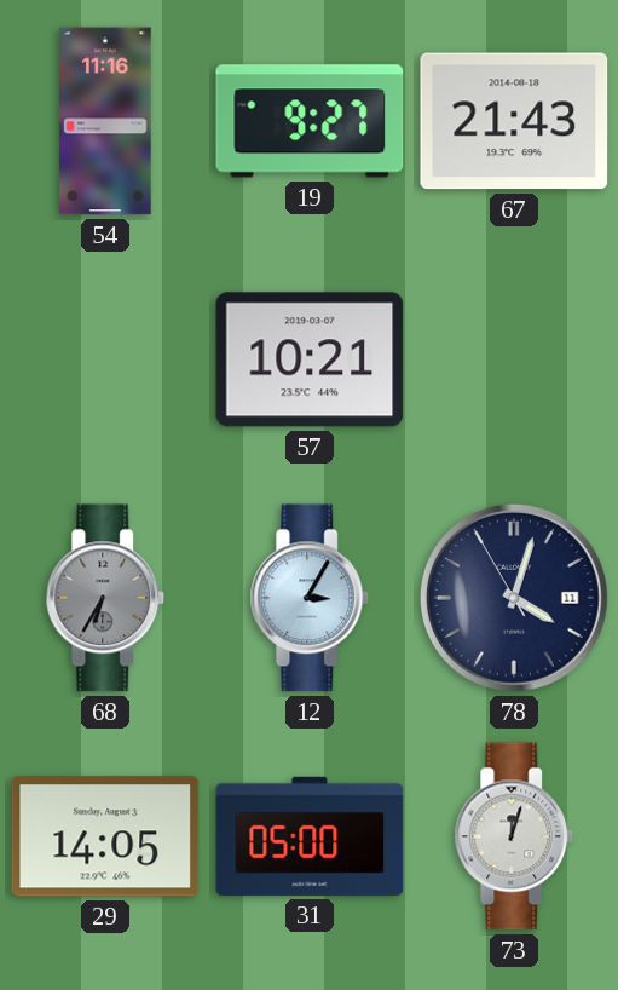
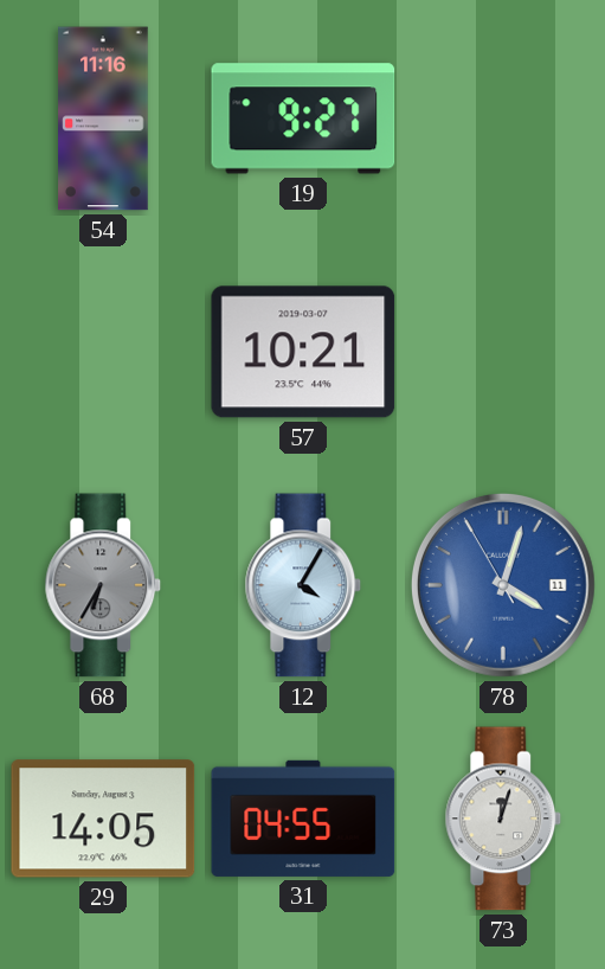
67: 21:43 -> none (514, 121)
12: 3:05 -> 4:05 (303, 585)
78 dial: navy -> blue (503, 585)
31: 05:00 -> 04:55 (303, 819)
